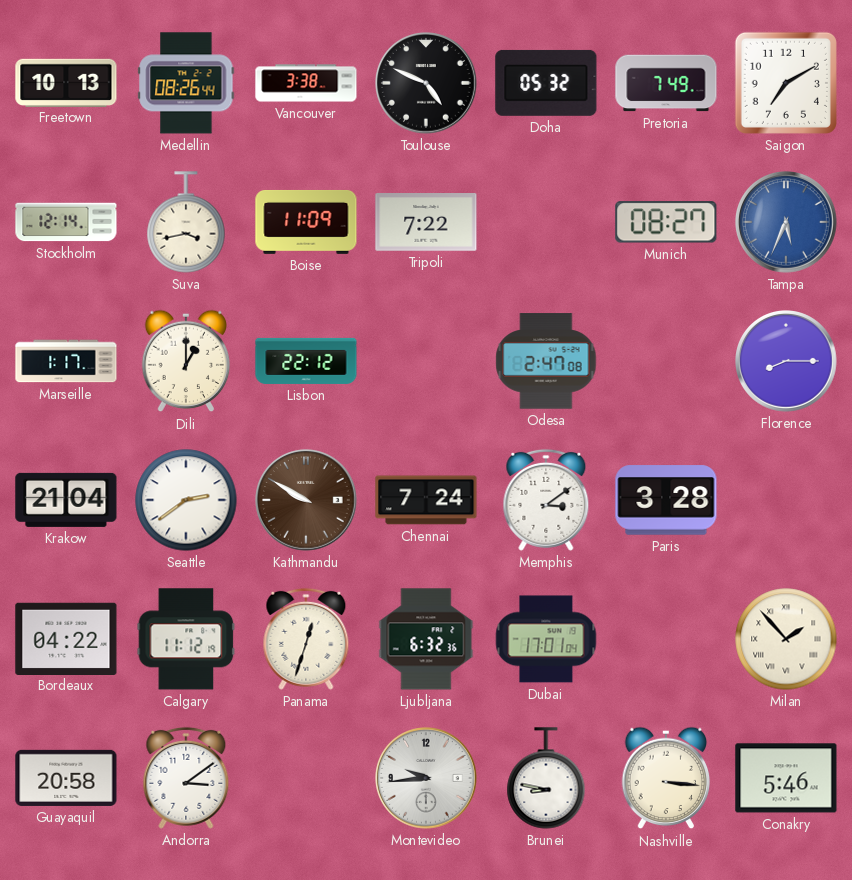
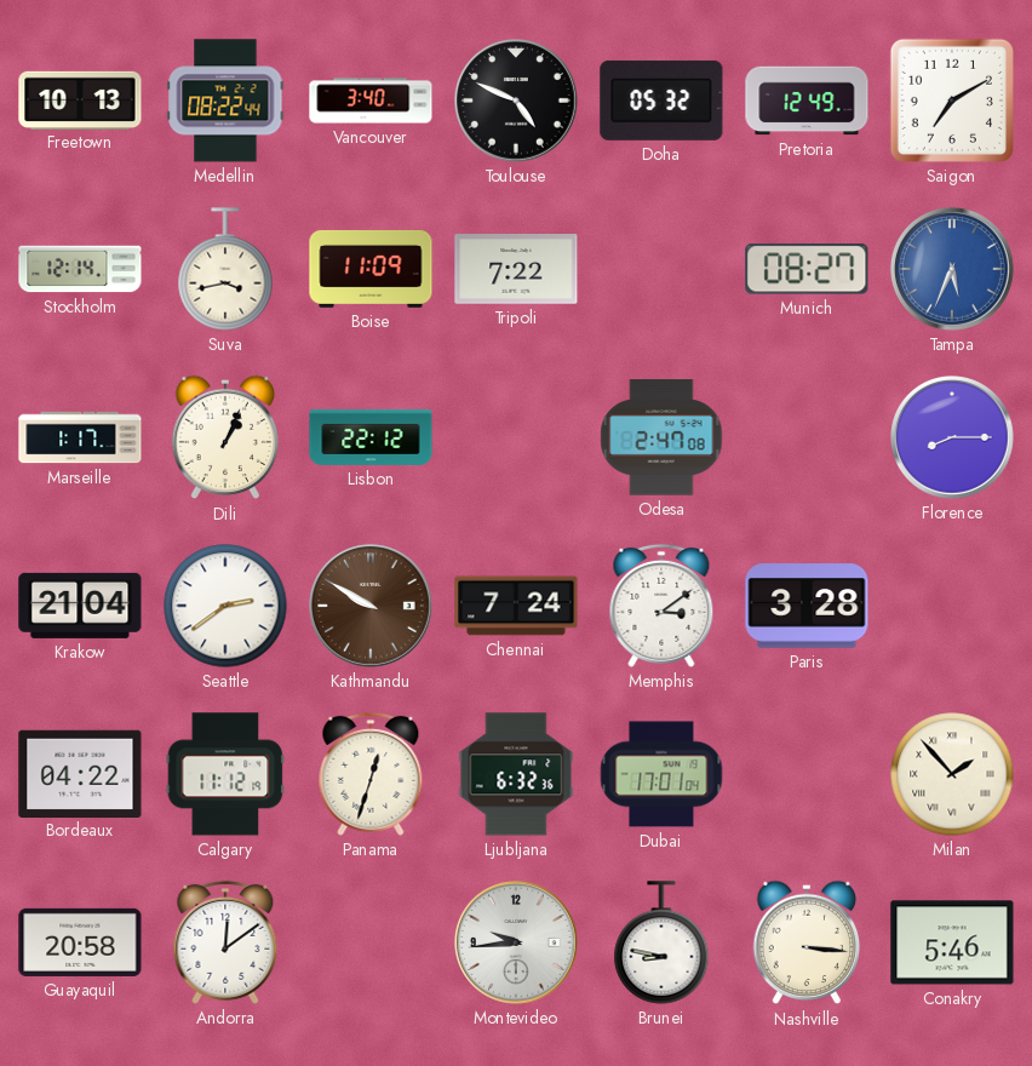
Medellin: 08:26 -> 08:22 (225, 101)
Vancouver: 3:38 -> 3:40 (371, 101)
Pretoria: 7:49 -> 12:49 (807, 101)
Dili: 1:00 -> 1:04 (225, 437)
Andorra: 3:09 -> 12:09 (225, 942)
